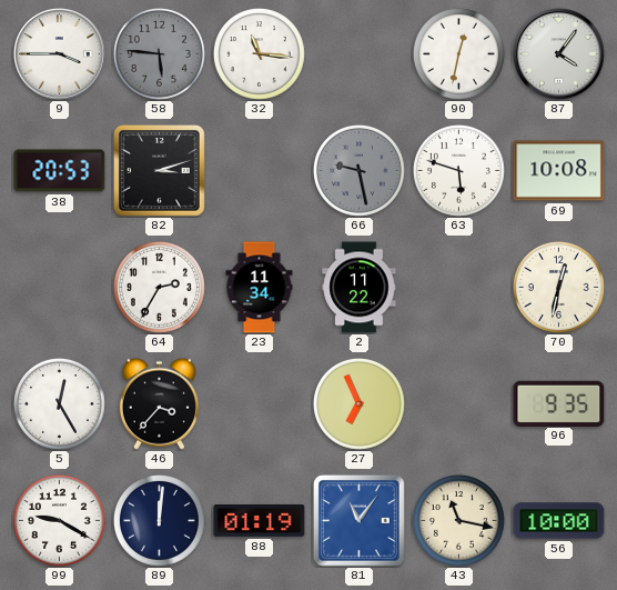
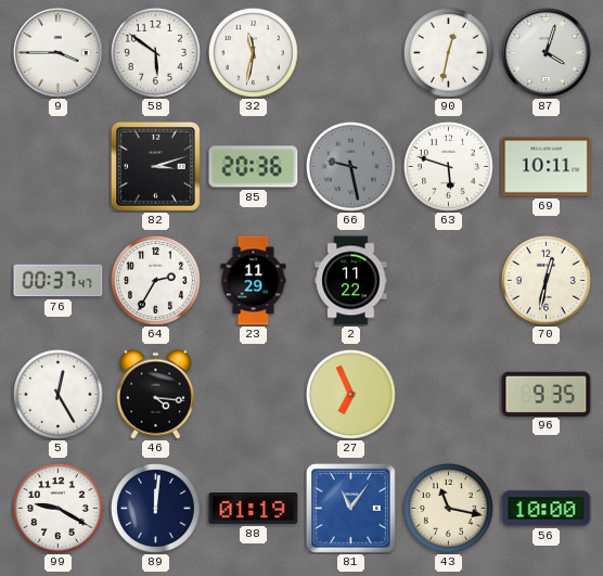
58: 5:46 -> 5:51 (155, 52)
58 dial: grey -> white (155, 52)
32: 11:16 -> 11:32 (253, 52)
87: 4:06 -> 4:03 (547, 53)
38: 20:53 -> none (60, 171)
85: none -> 20:36 (254, 167)
69: 10:08 -> 10:11 (547, 167)
76: none -> 00:37 (59, 281)
23: 11:34 -> 11:29 (254, 281)
46: 3:37 -> 4:16 (155, 394)
